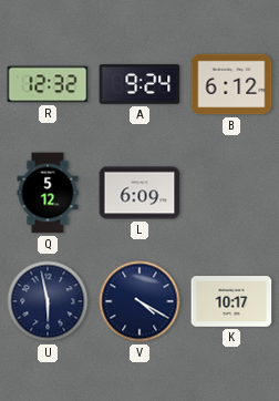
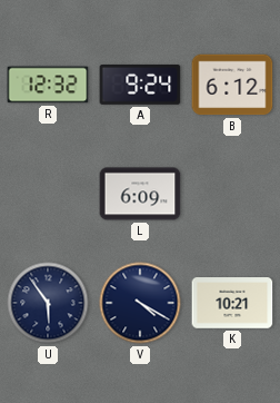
Q: 5:12 -> none (48, 193)
U: 5:58 -> 5:54 (48, 303)
K: 10:17 -> 10:21 (232, 303)
